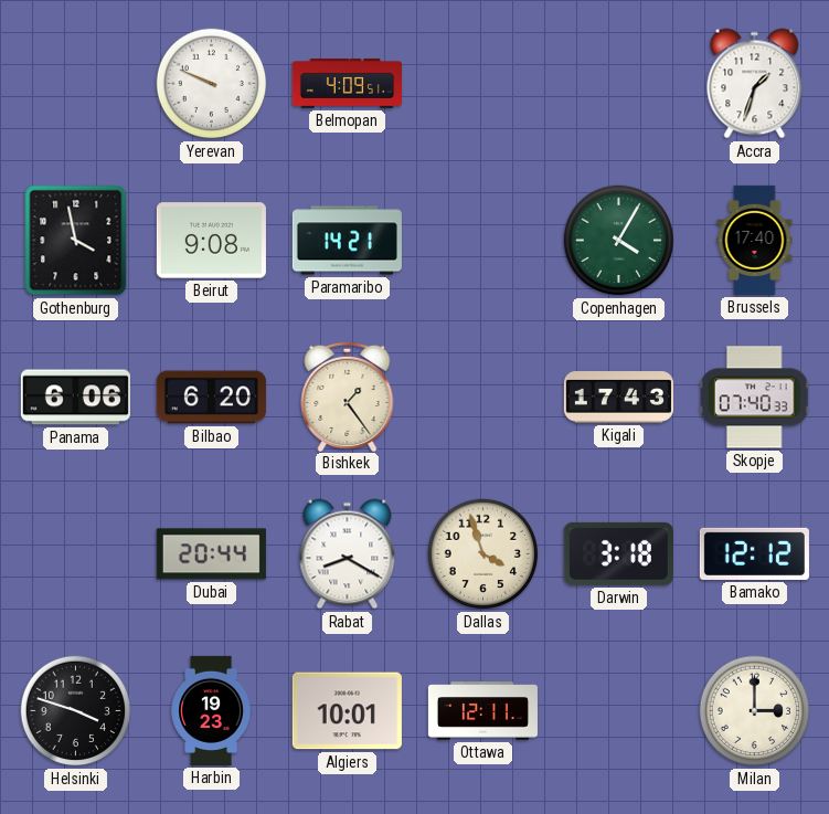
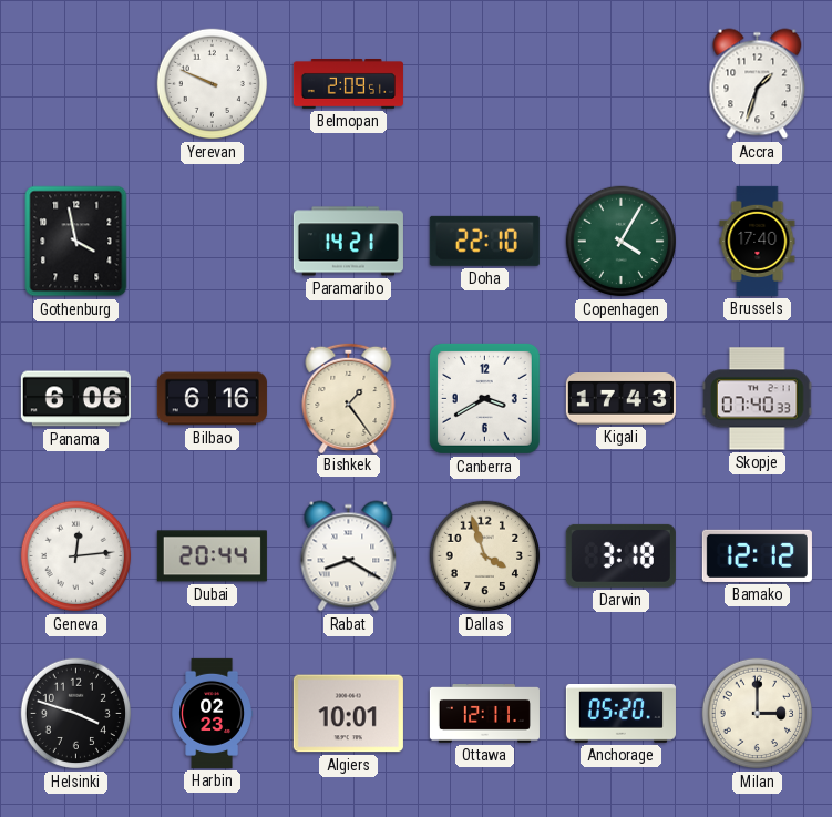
Belmopan: 4:09 -> 2:09 (348, 84)
Beirut: 9:08 -> none (211, 241)
Doha: none -> 22:10 (484, 241)
Bilbao: 6:20 -> 6:16 (212, 399)
Canberra: none -> 3:40 (484, 398)
Geneva: none -> 12:14 (76, 556)
Harbin: 19:23 -> 02:23 (212, 713)
Anchorage: none -> 05:20 (620, 714)
